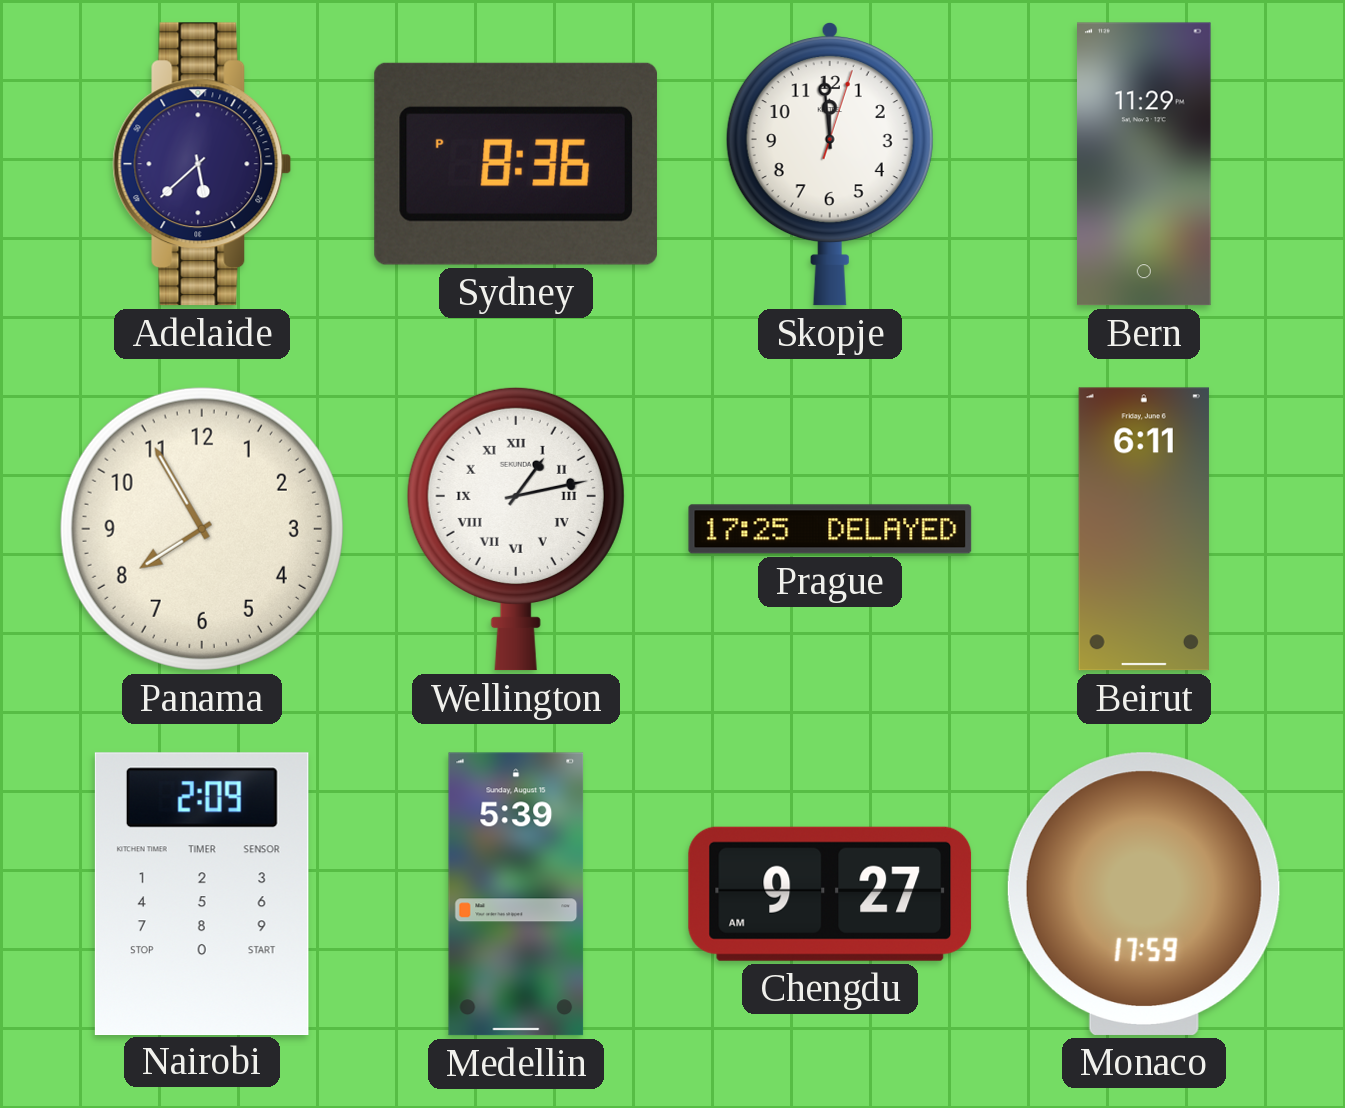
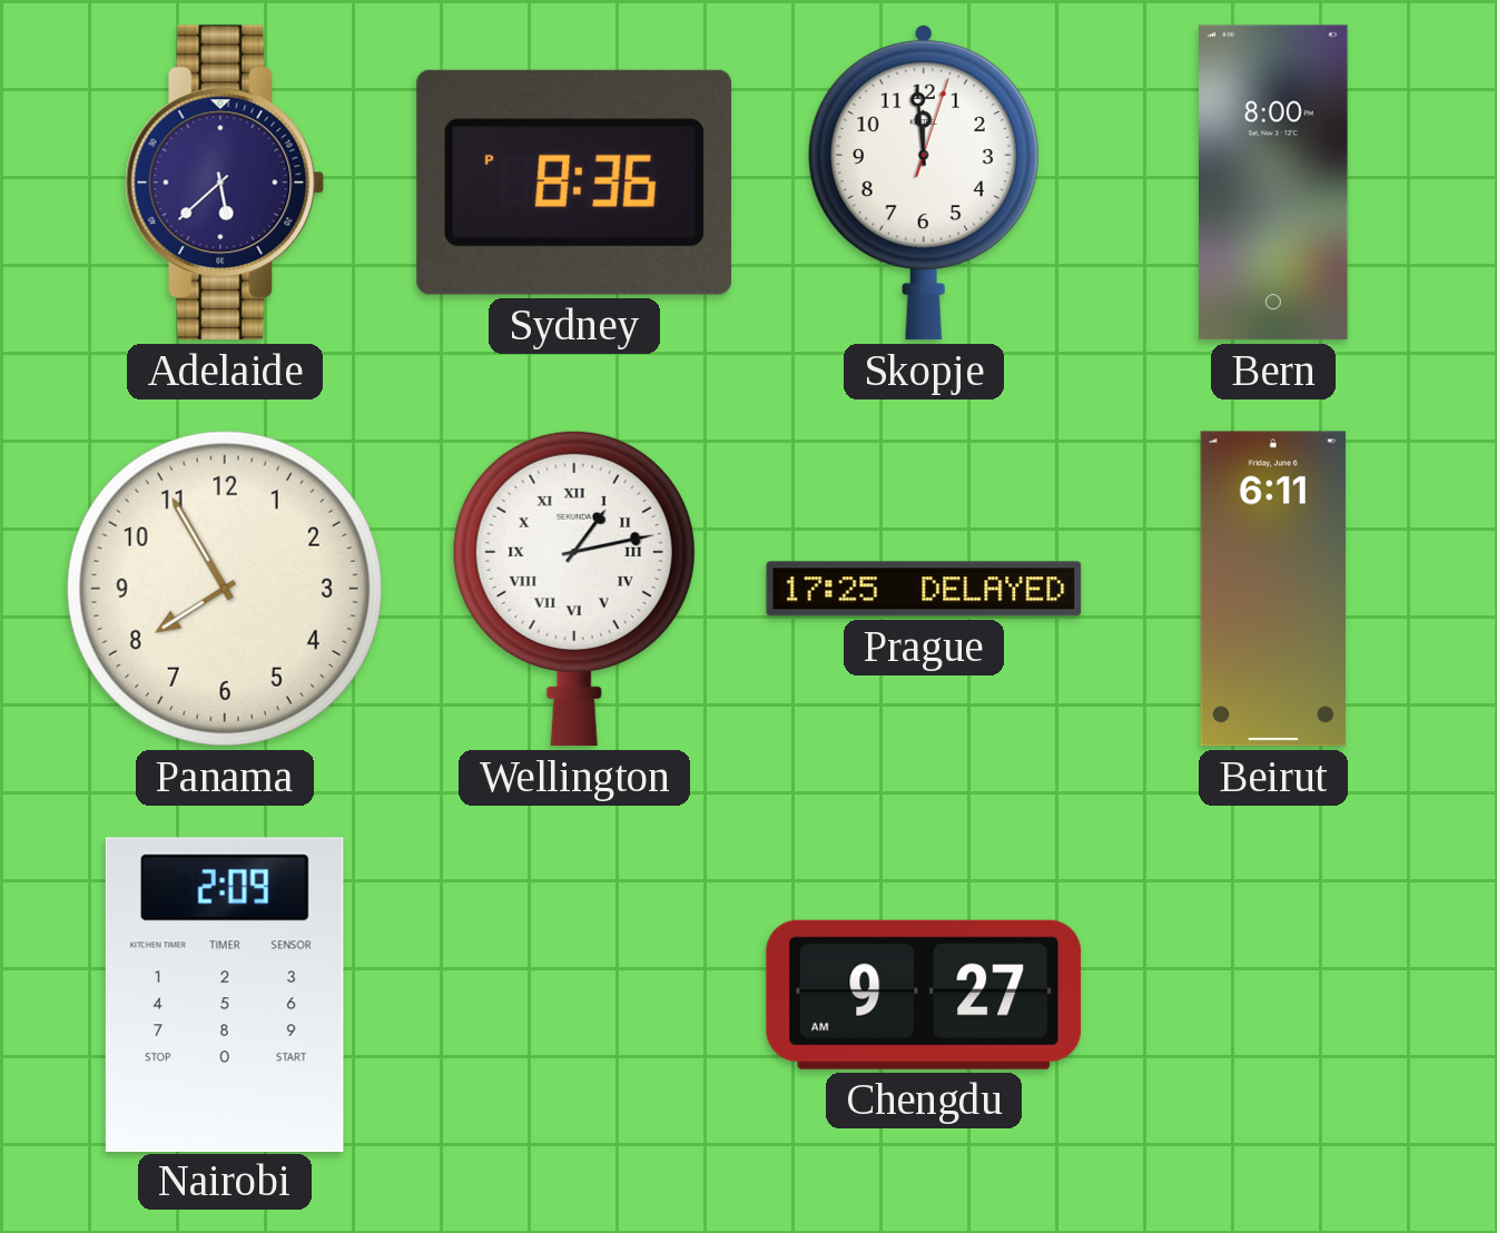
Bern: 11:29 -> 8:00 (1274, 183)
Medellin: 5:39 -> none (516, 894)
Monaco: 17:59 -> none (1144, 894)
